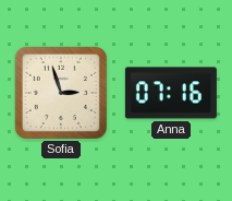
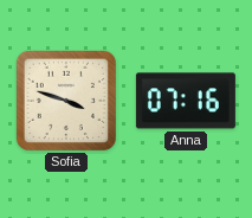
Sofia: 2:57 -> 3:48 (66, 101)
